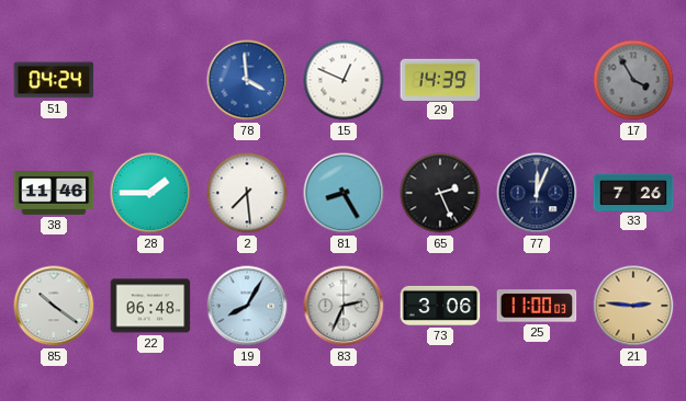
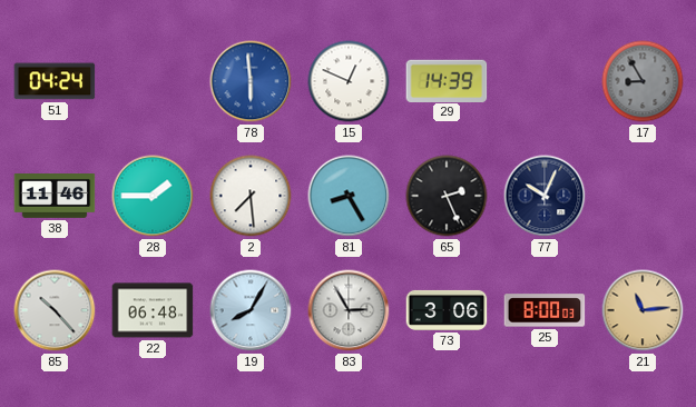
78: 3:59 -> 5:59 (251, 81)
17: 3:55 -> 8:55 (643, 81)
77: 12:04 -> 10:04 (545, 196)
33: 7:26 -> none (633, 192)
85: 10:21 -> 10:23 (55, 310)
83: 2:34 -> 2:55 (349, 310)
25: 11:00 -> 8:00 (545, 310)
21: 2:46 -> 11:14 (643, 310)
